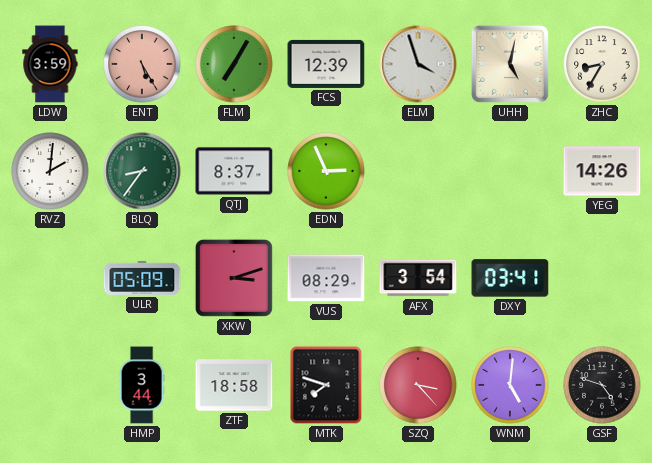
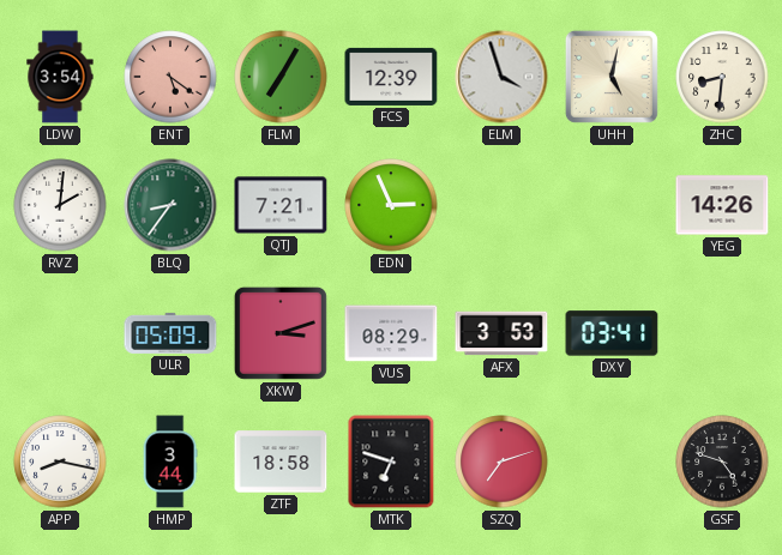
LDW: 3:59 -> 3:54 (60, 77)
ENT: 5:25 -> 5:21 (170, 77)
ZHC: 8:35 -> 8:31 (722, 77)
QTJ: 8:37 -> 7:21 (281, 205)
AFX: 3:54 -> 3:53 (501, 333)
APP: none -> 8:17 (60, 462)
MTK: 7:48 -> 6:48 (391, 462)
SZQ: 3:23 -> 7:12 (501, 462)
WNM: 5:01 -> none (510, 385)
